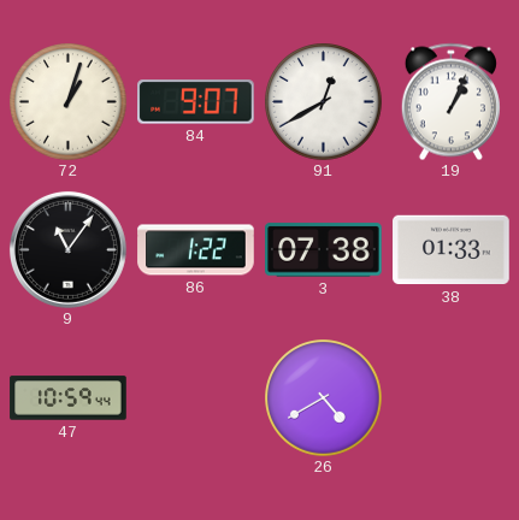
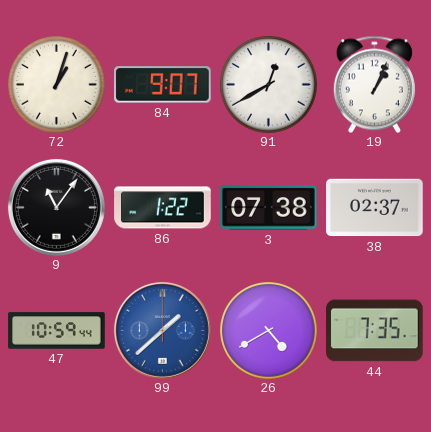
38: 01:33 -> 02:37 (375, 208)
99: none -> 1:38 (162, 330)
44: none -> 7:35 (375, 331)
